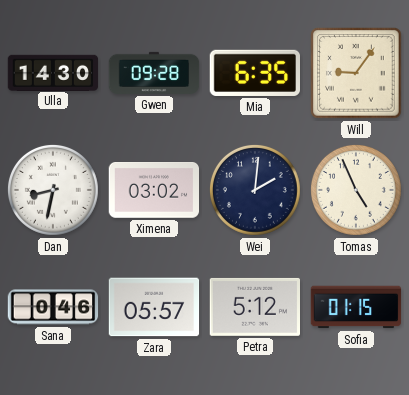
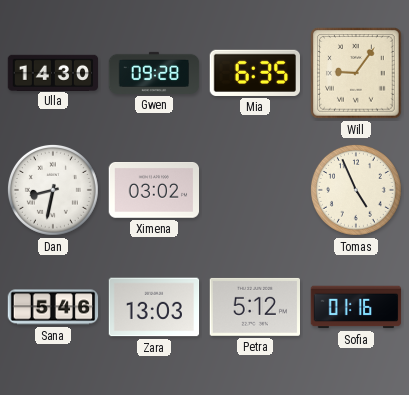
Wei: 2:01 -> none (255, 190)
Sana: 0:46 -> 5:46 (53, 307)
Zara: 05:57 -> 13:03 (154, 307)
Sofia: 01:15 -> 01:16 (356, 307)
